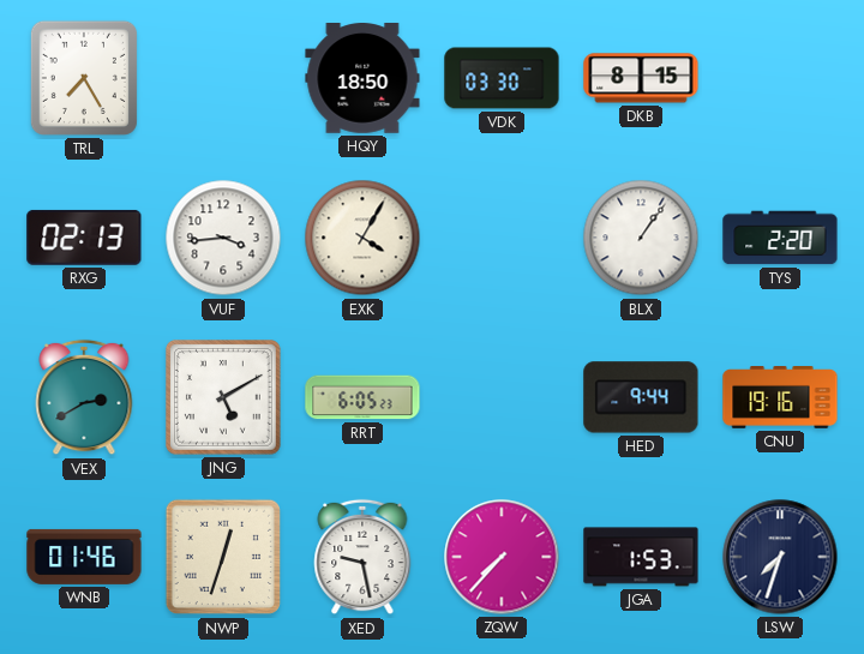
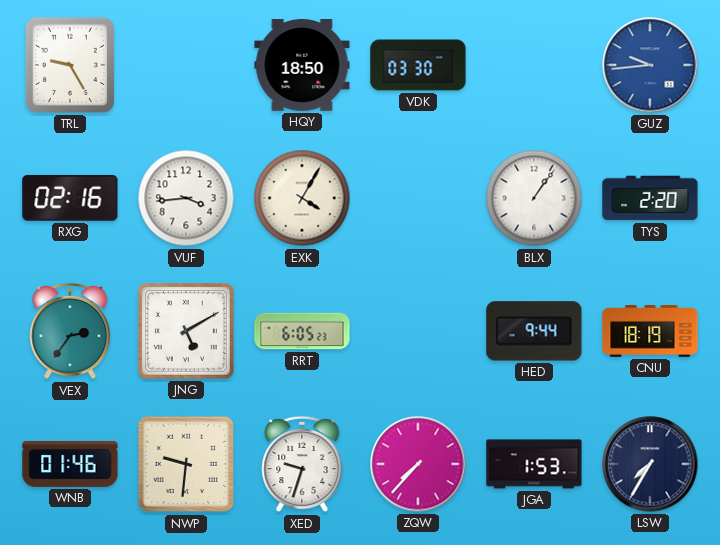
TRL: 7:25 -> 9:25 (70, 65)
DKB: 8:15 -> none (641, 78)
GUZ: none -> 9:44 (650, 65)
RXG: 02:13 -> 02:16 (70, 198)
VEX: 2:40 -> 2:36 (70, 331)
CNU: 19:16 -> 18:19 (650, 332)
NWP: 12:33 -> 9:31 (186, 464)
XED: 9:28 -> 9:33 (302, 464)
LSW: 7:33 -> 7:35 (650, 464)
